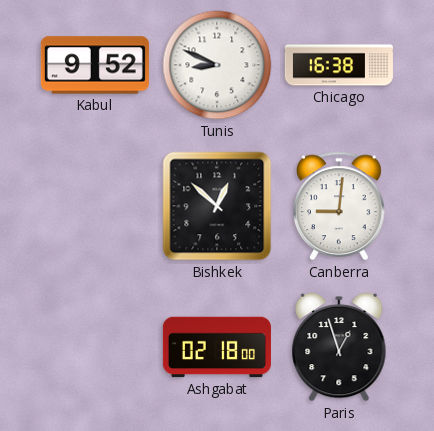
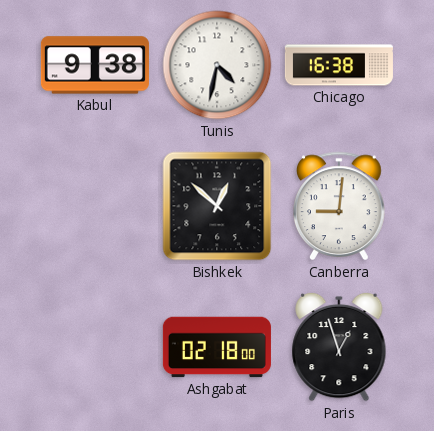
Kabul: 9:52 -> 9:38 (95, 65)
Tunis: 8:49 -> 4:32 (217, 65)
